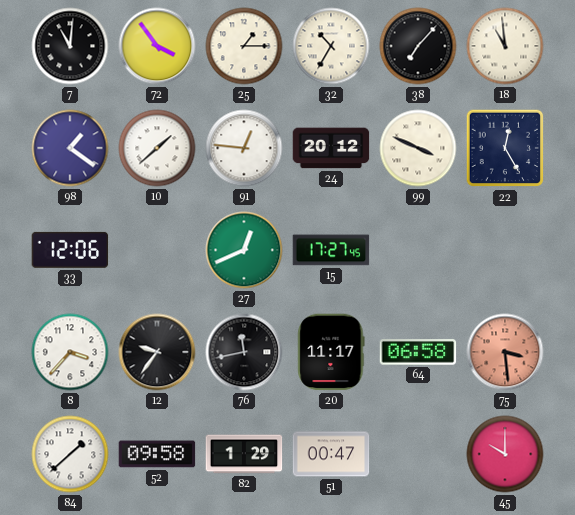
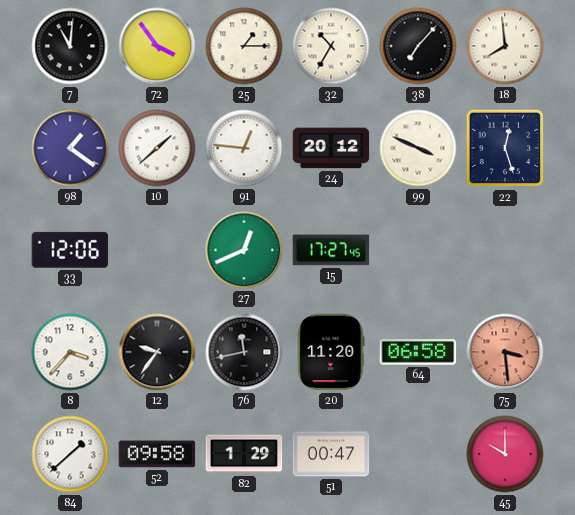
18: 10:59 -> 7:59 (505, 46)
22: 12:25 -> 12:27 (505, 148)
20: 11:17 -> 11:20 (331, 352)
